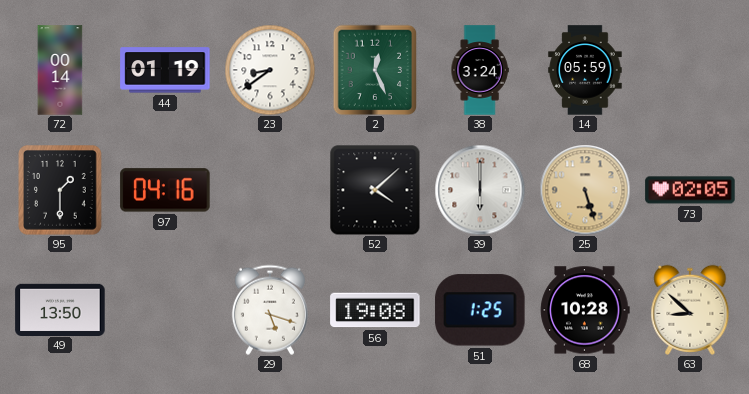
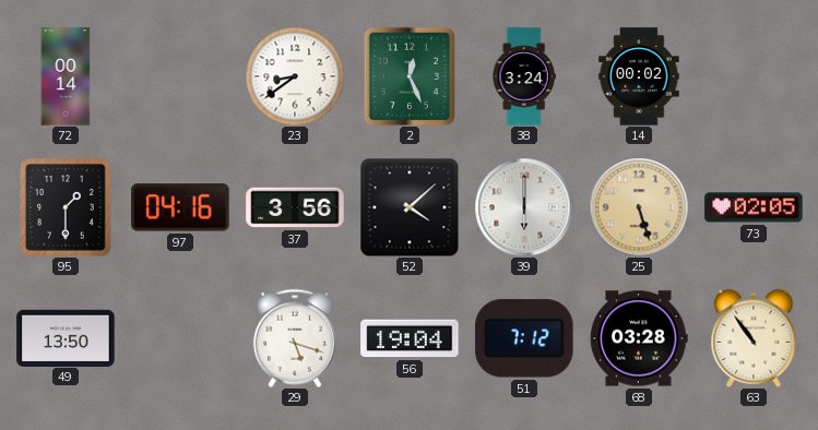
44: 01:19 -> none (165, 70)
14: 05:59 -> 00:02 (639, 76)
37: none -> 3:56 (295, 207)
56: 19:08 -> 19:04 (410, 338)
51: 1:25 -> 7:12 (524, 338)
68: 10:28 -> 03:28 (639, 338)
63: 8:52 -> 10:54 (754, 338)
